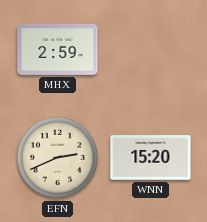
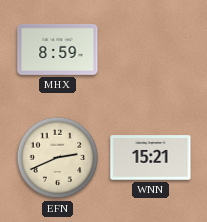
MHX: 2:59 -> 8:59 (58, 49)
WNN: 15:20 -> 15:21 (151, 158)
